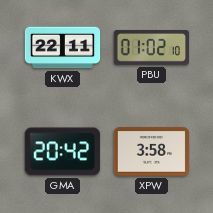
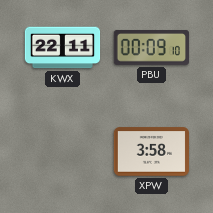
PBU: 01:02 -> 00:09 (151, 48)
GMA: 20:42 -> none (62, 152)
